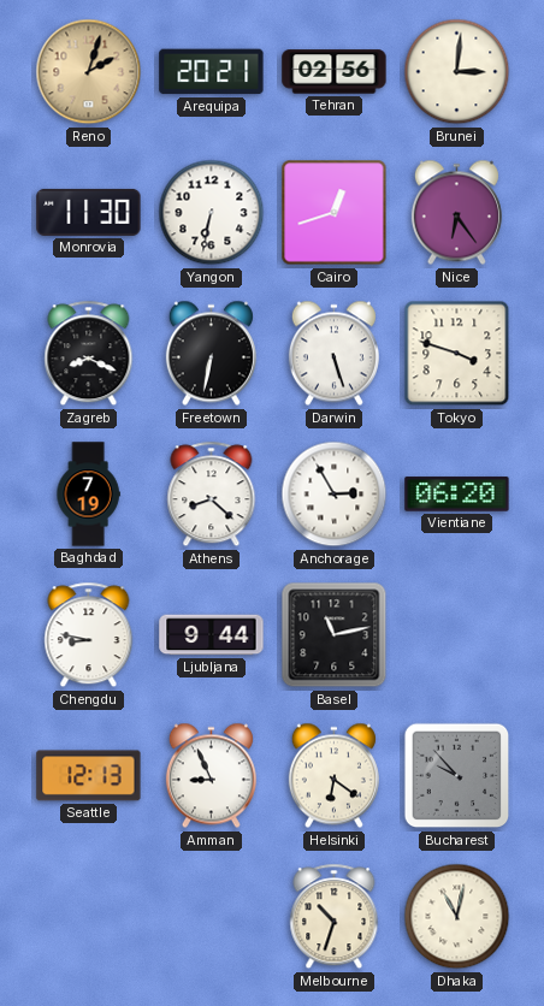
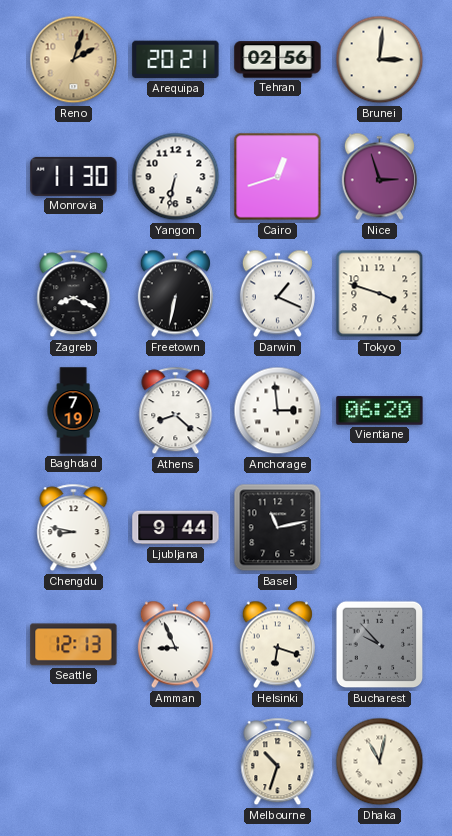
Nice: 6:24 -> 2:57 (379, 177)
Darwin: 5:27 -> 1:19 (277, 294)
Anchorage: 2:55 -> 2:59 (278, 411)
Helsinki: 6:21 -> 6:18 (277, 645)
